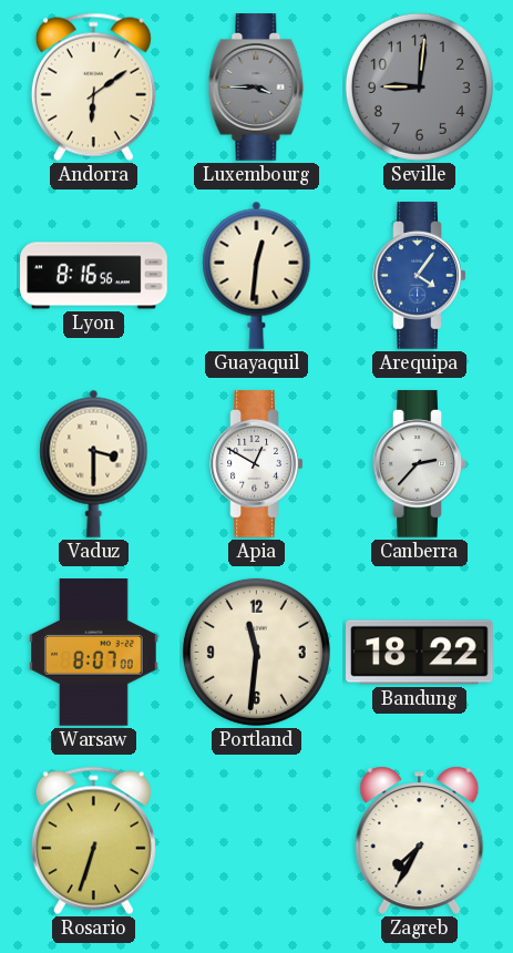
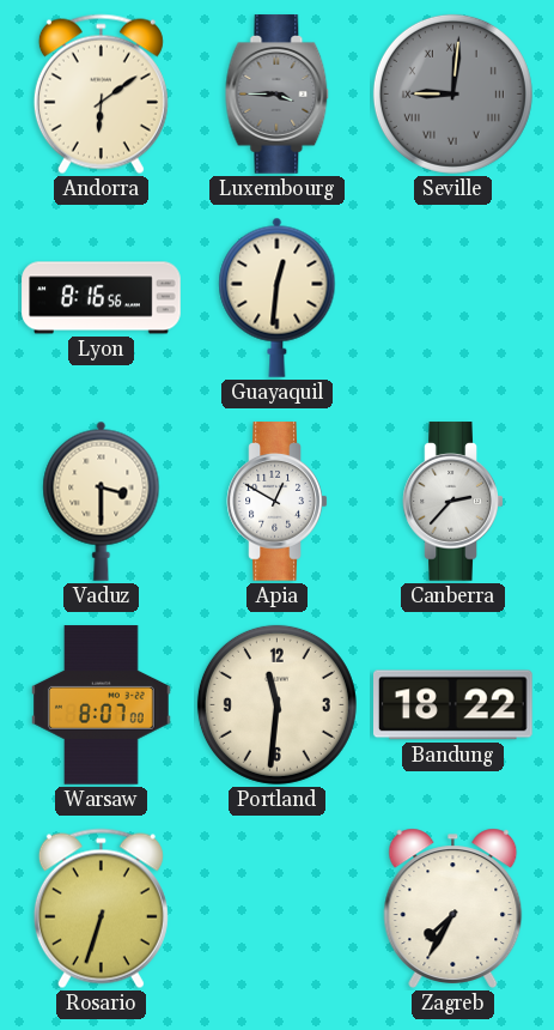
Seville numerals: Arabic -> Roman (452, 93)
Arequipa: 4:06 -> none (420, 276)
